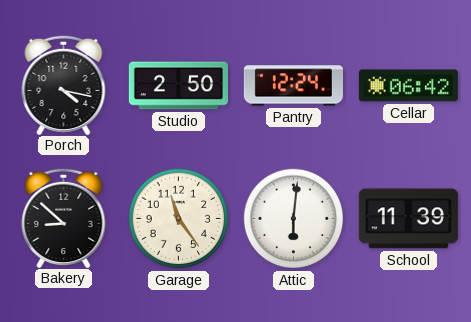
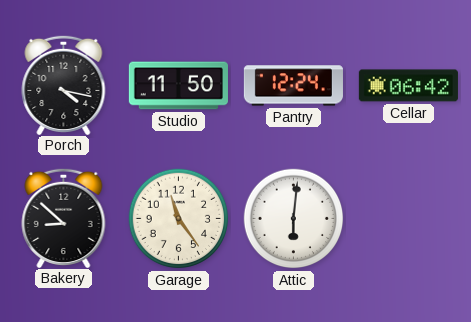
Studio: 2:50 -> 11:50 (178, 86)
School: 11:39 -> none (408, 219)
